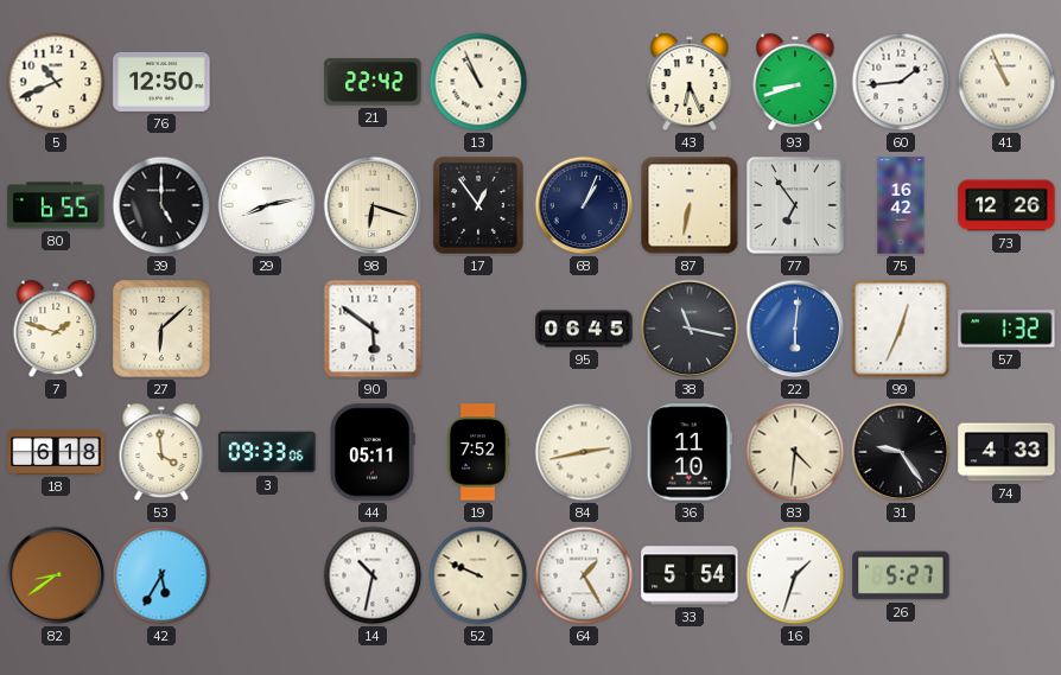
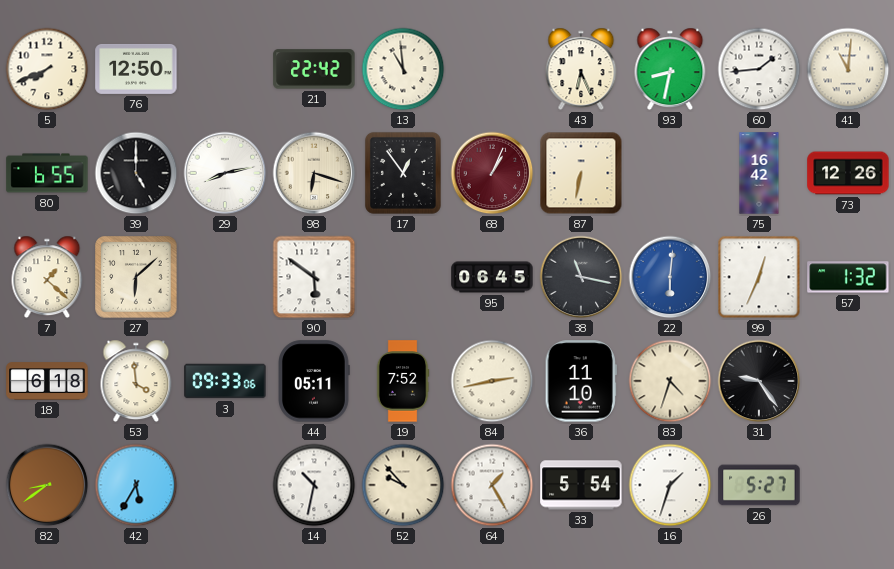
5: 10:41 -> 7:41 (47, 69)
13: 10:56 -> 10:59 (403, 69)
93: 8:42 -> 8:32 (670, 69)
41: 10:56 -> 11:01 (848, 69)
68 dial: navy -> burgundy (492, 173)
77: 6:54 -> none (795, 205)
7: 1:48 -> 1:22 (47, 277)
83: 4:31 -> 4:33 (670, 381)
74: 4:33 -> none (1006, 452)
52: 9:49 -> 9:53 (403, 485)
